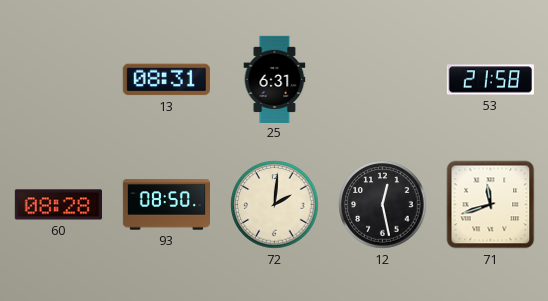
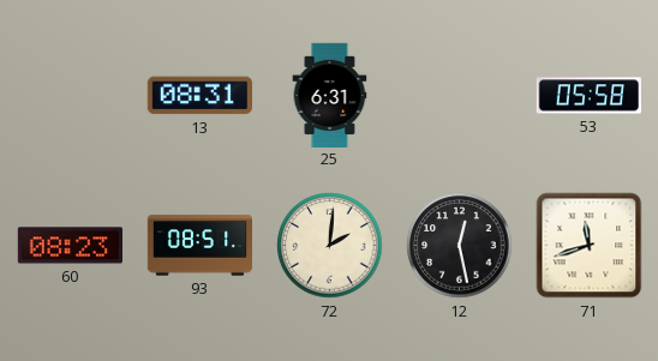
53: 21:58 -> 05:58 (588, 96)
60: 08:28 -> 08:23 (70, 246)
93: 08:50 -> 08:51 (199, 246)
